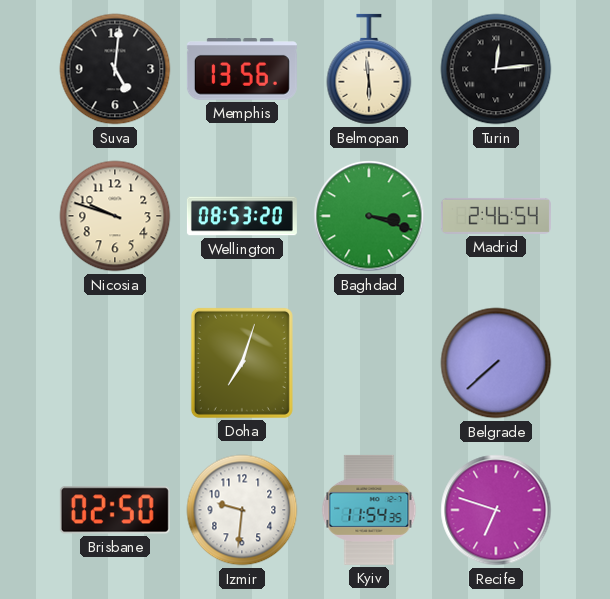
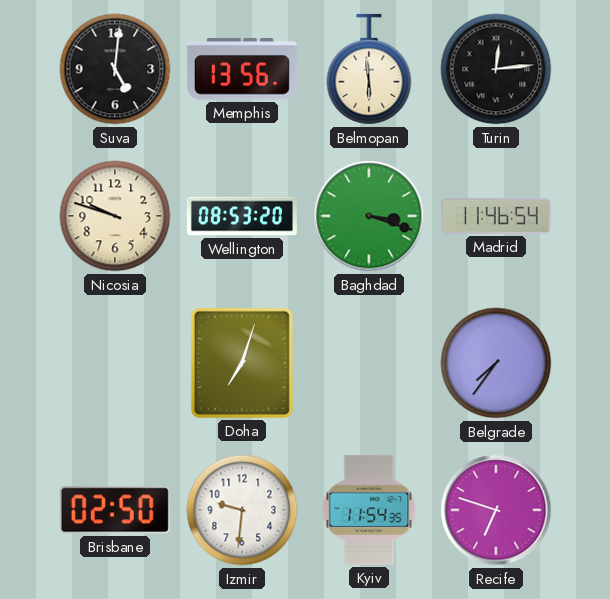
Madrid: 2:46 -> 11:46 (496, 216)
Belgrade: 7:38 -> 7:36 (496, 363)
